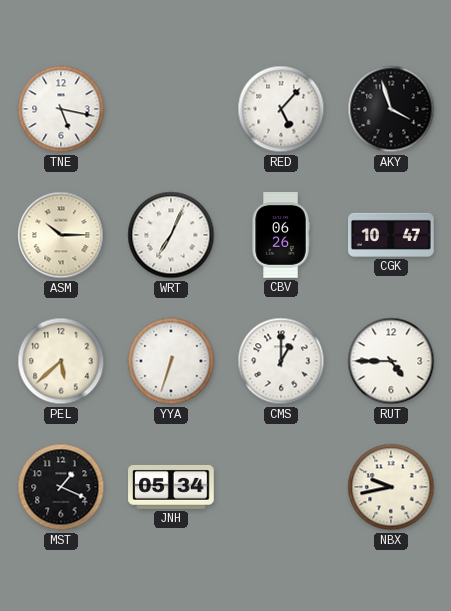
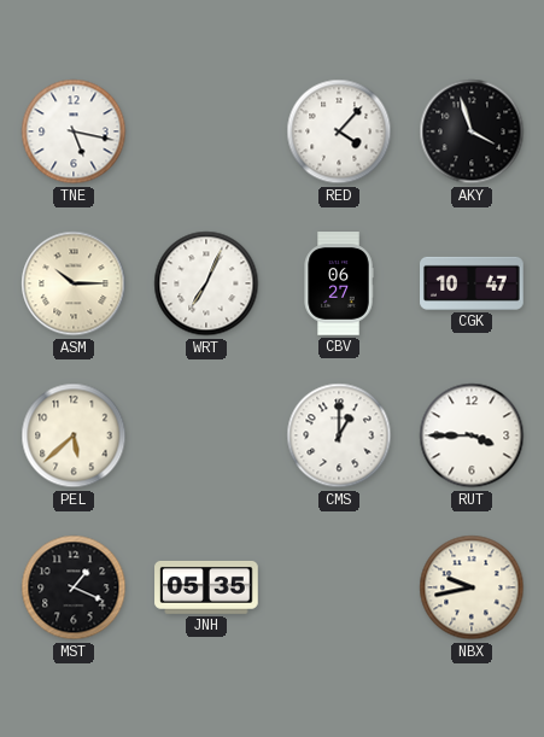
RED: 5:07 -> 4:07 (339, 131)
CBV: 06:26 -> 06:27 (339, 283)
YYA: 6:33 -> none (171, 361)
RUT: 4:45 -> 3:45 (472, 435)
JNH: 05:34 -> 05:35 (206, 587)
